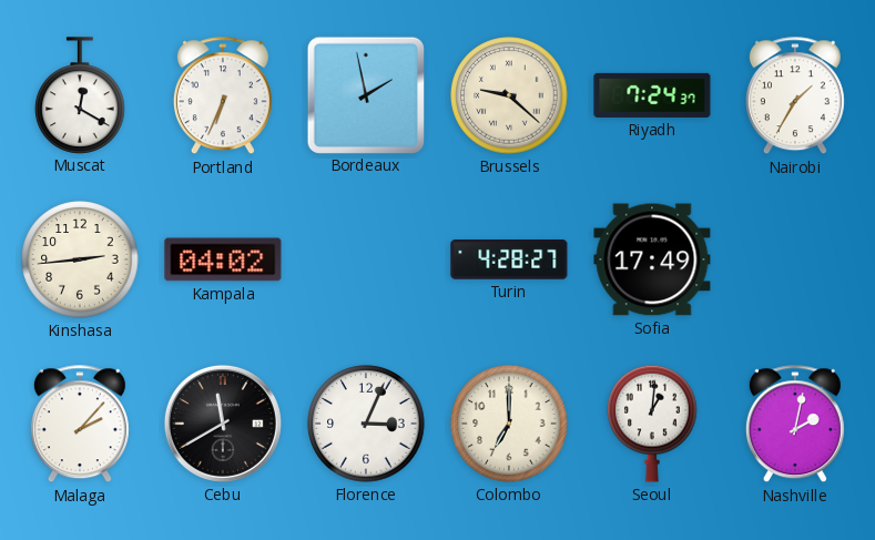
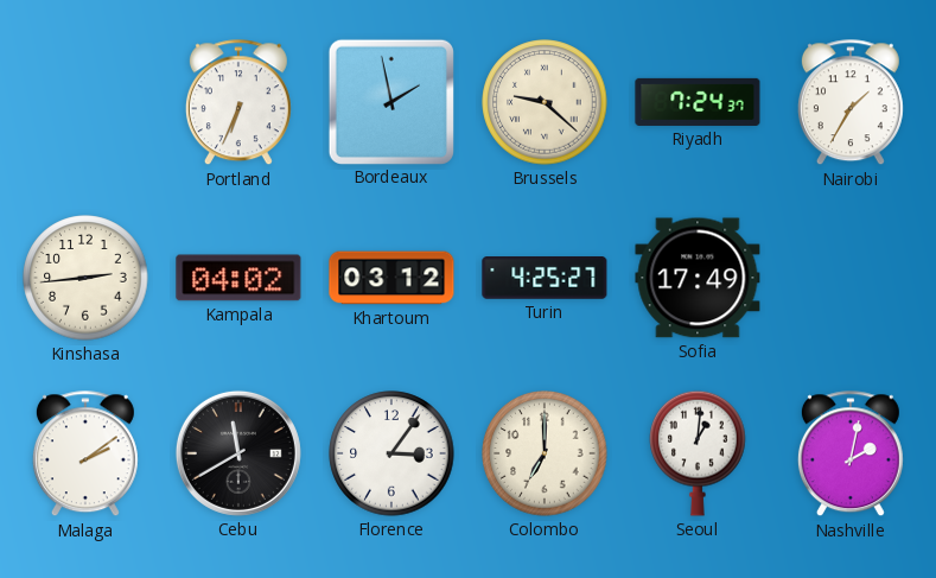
Muscat: 12:20 -> none (80, 95)
Khartoum: none -> 03:12 (391, 278)
Turin: 4:28 -> 4:25 (545, 279)
Malaga: 2:07 -> 2:09 (85, 455)
Florence: 3:04 -> 3:06 (391, 453)
